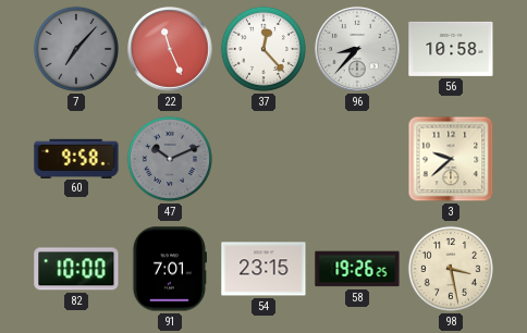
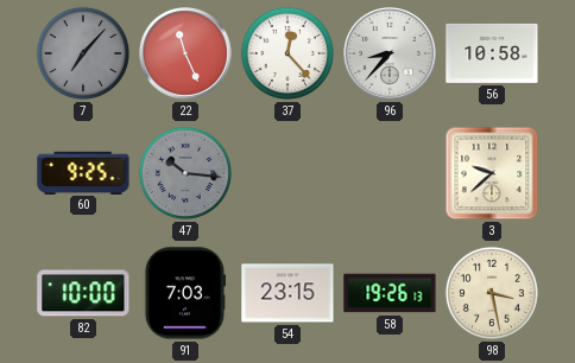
60: 9:58 -> 9:25 (83, 172)
47: 10:11 -> 10:16 (185, 173)
91: 7:01 -> 7:03 (184, 293)
58: 19:26:25 -> 19:26:13 (390, 293)
